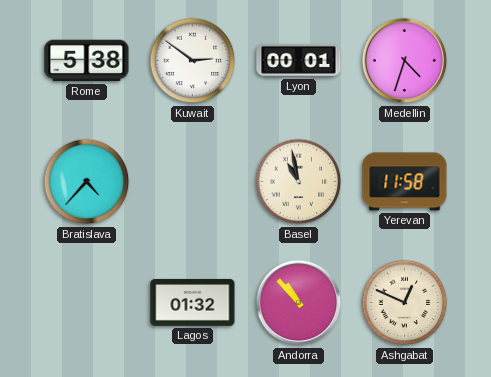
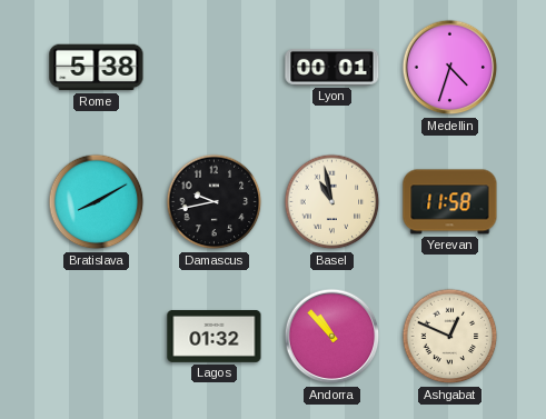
Kuwait: 2:51 -> none (193, 61)
Bratislava: 4:37 -> 8:10 (97, 202)
Damascus: none -> 9:43 (215, 202)
